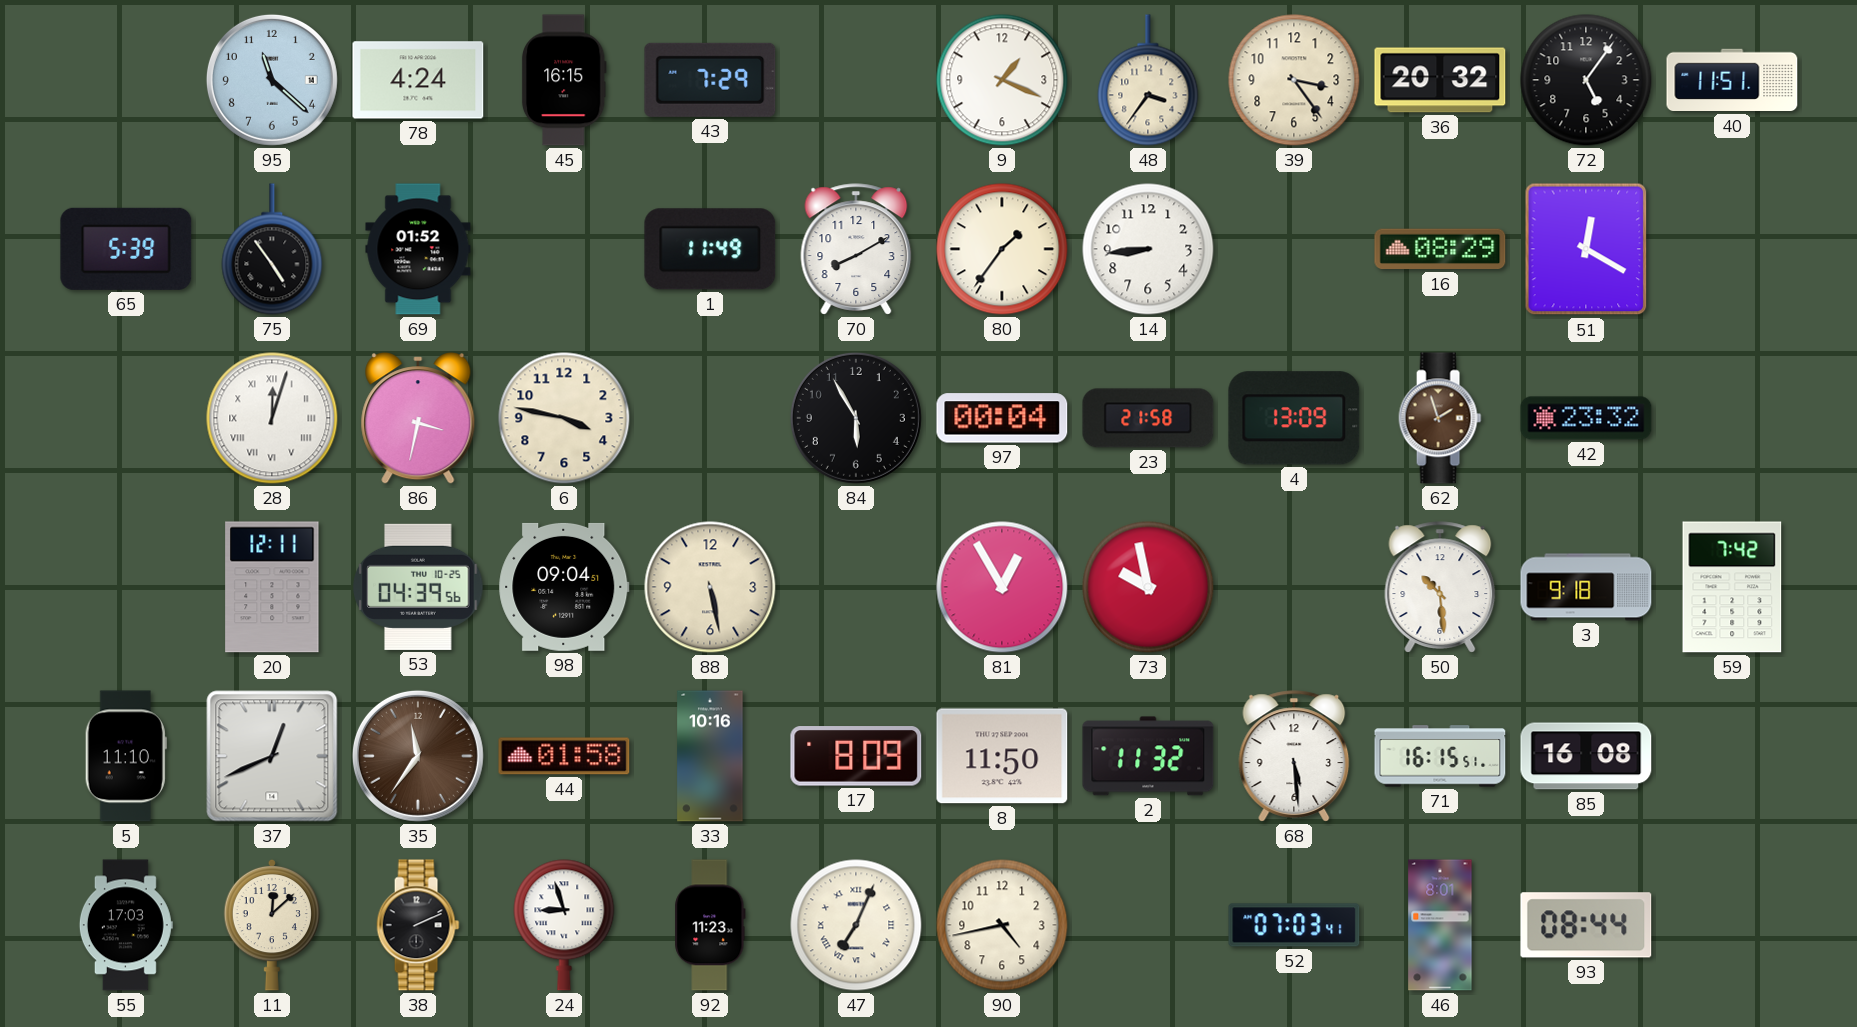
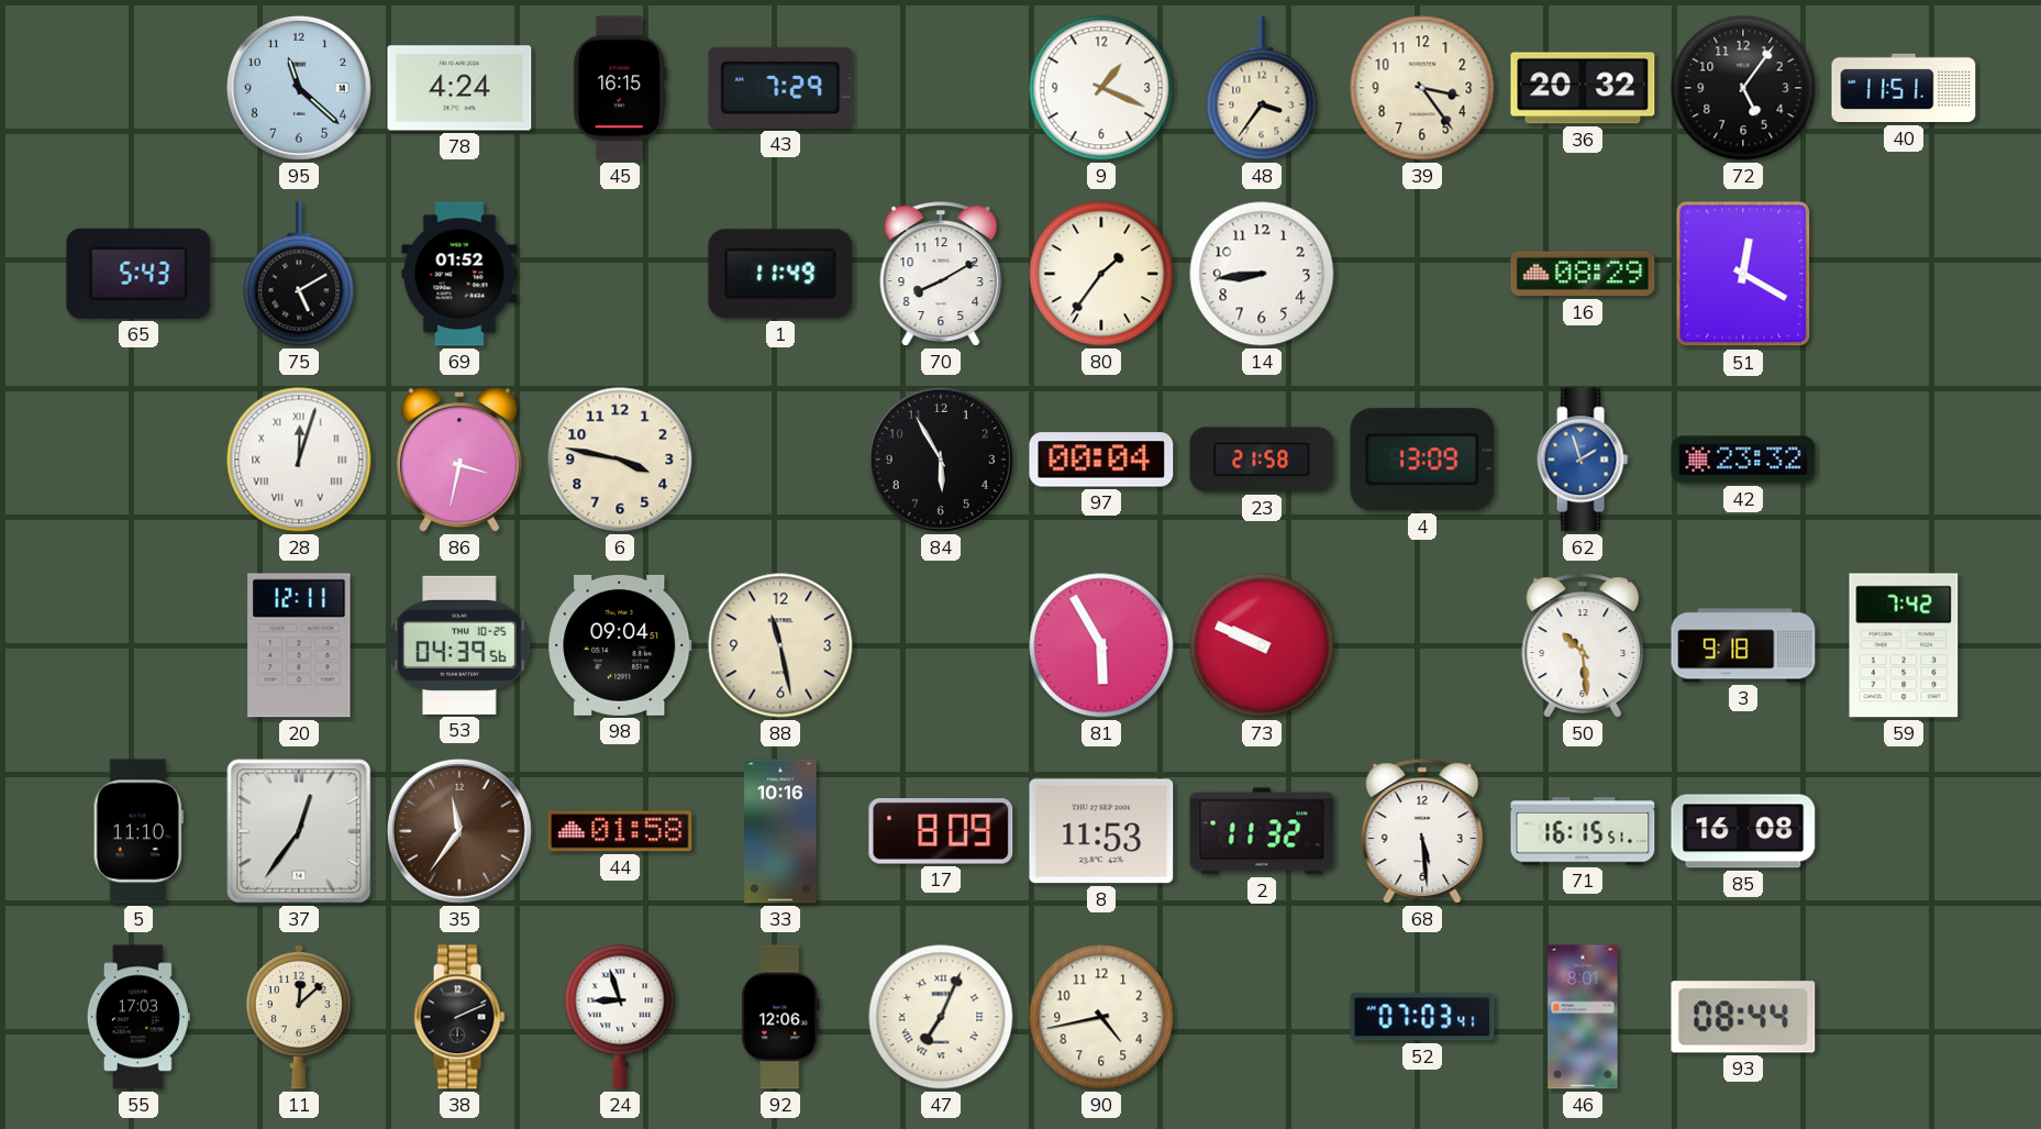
65: 5:39 -> 5:43 (138, 274)
75: 4:54 -> 5:10 (299, 274)
62 dial: brown -> blue (1583, 460)
88: 5:28 -> 11:28 (780, 645)
81: 12:55 -> 5:55 (1101, 645)
73: 9:58 -> 9:49 (1262, 645)
37: 12:41 -> 12:36 (299, 831)
8: 11:50 -> 11:53 (1101, 831)
92: 11:23 -> 12:06 (780, 1017)
